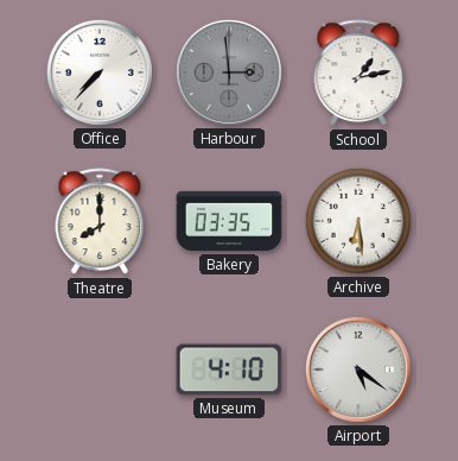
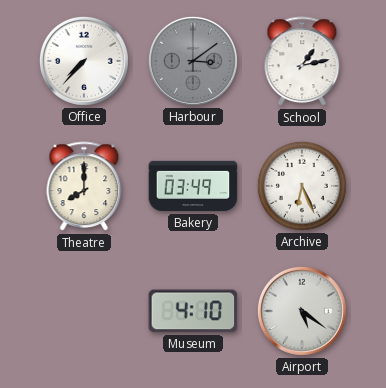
Harbour: 2:59 -> 3:09 (193, 61)
Bakery: 03:35 -> 03:49 (193, 186)
Archive: 6:29 -> 6:26 (302, 186)
